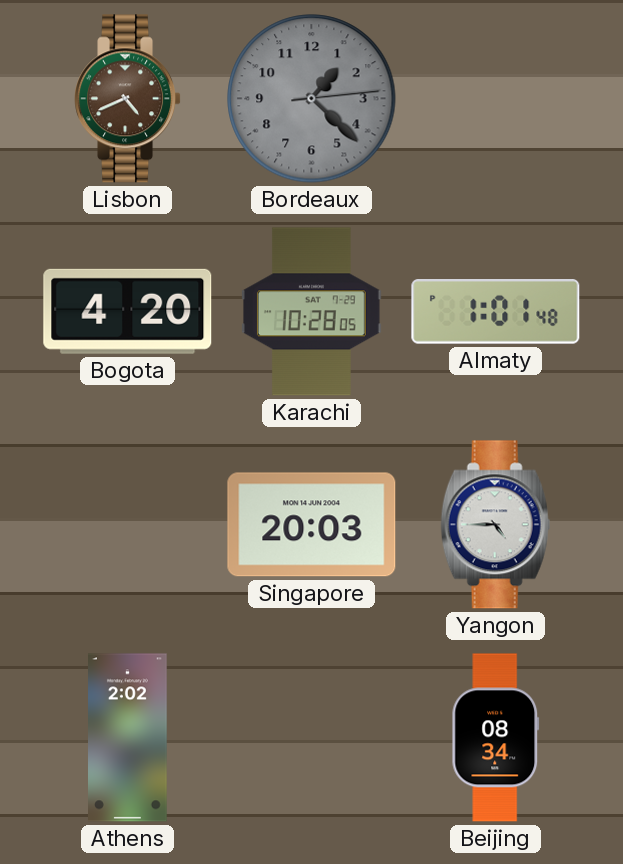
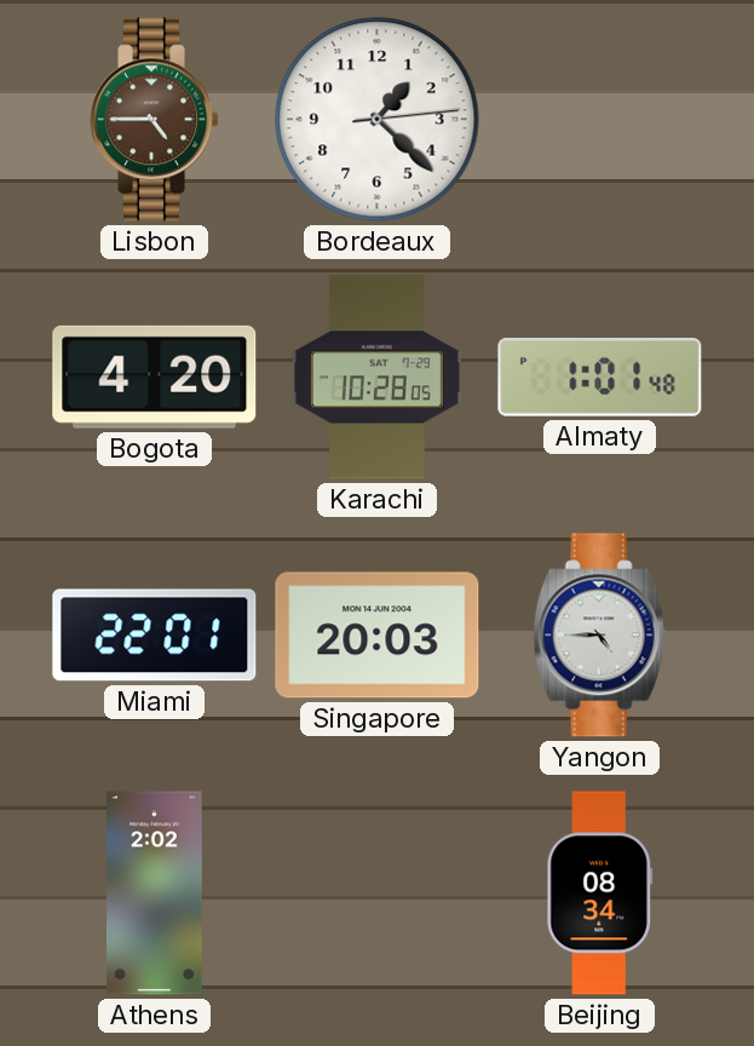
Lisbon: 4:41 -> 4:45 (155, 120)
Bordeaux dial: grey -> white (378, 120)
Miami: none -> 22:01 (155, 636)
